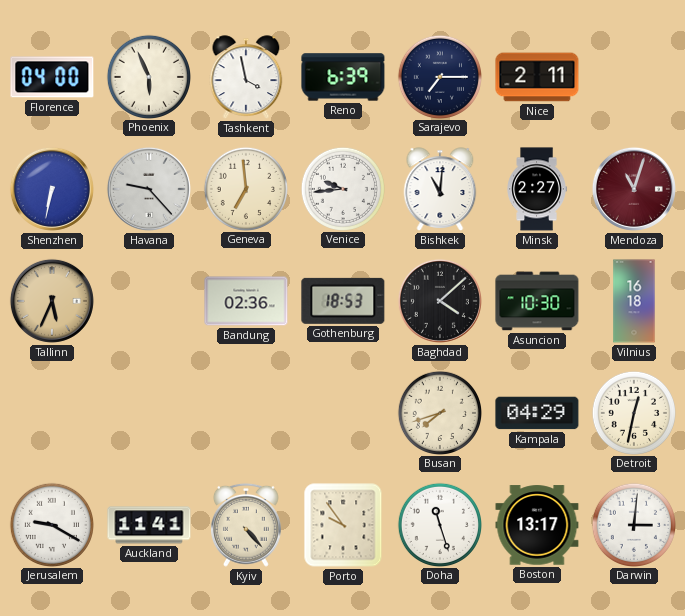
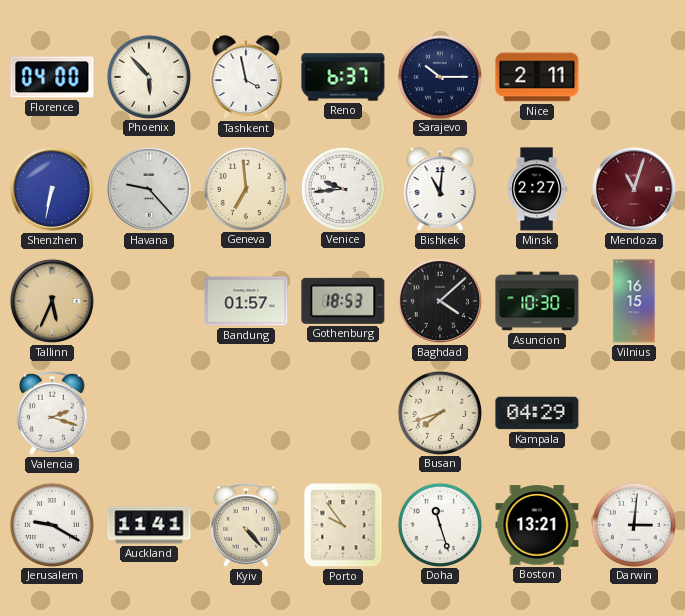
Phoenix: 5:56 -> 5:53 (148, 76)
Reno: 6:39 -> 6:37 (343, 77)
Sarajevo: 7:15 -> 10:15 (439, 76)
Bandung: 02:36 -> 01:57 (246, 301)
Vilnius: 16:18 -> 16:15 (634, 301)
Valencia: none -> 2:18 (53, 413)
Detroit: 12:32 -> none (633, 412)
Boston: 13:17 -> 13:21 (537, 525)
